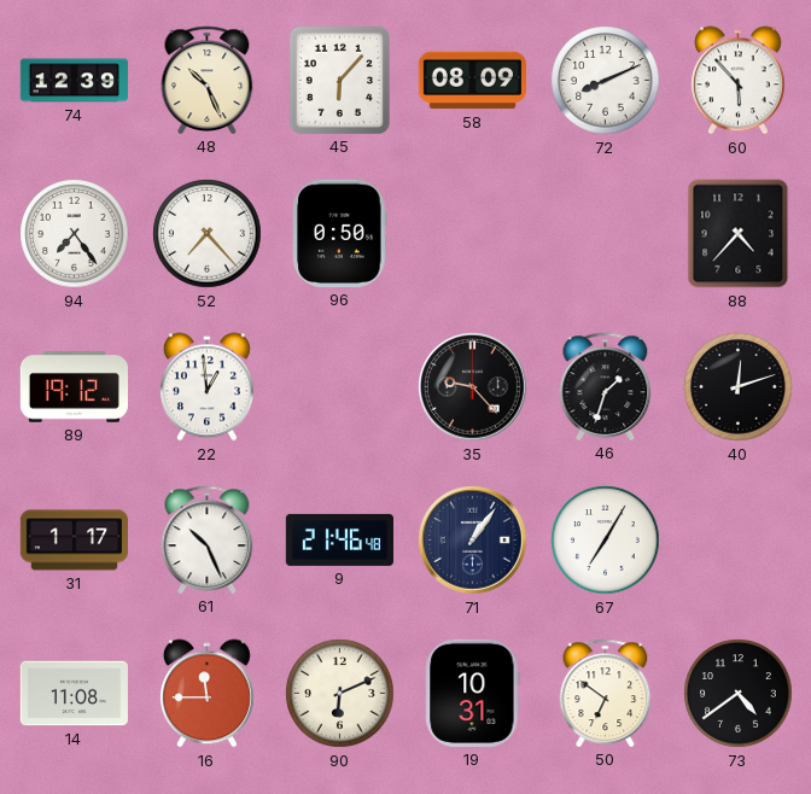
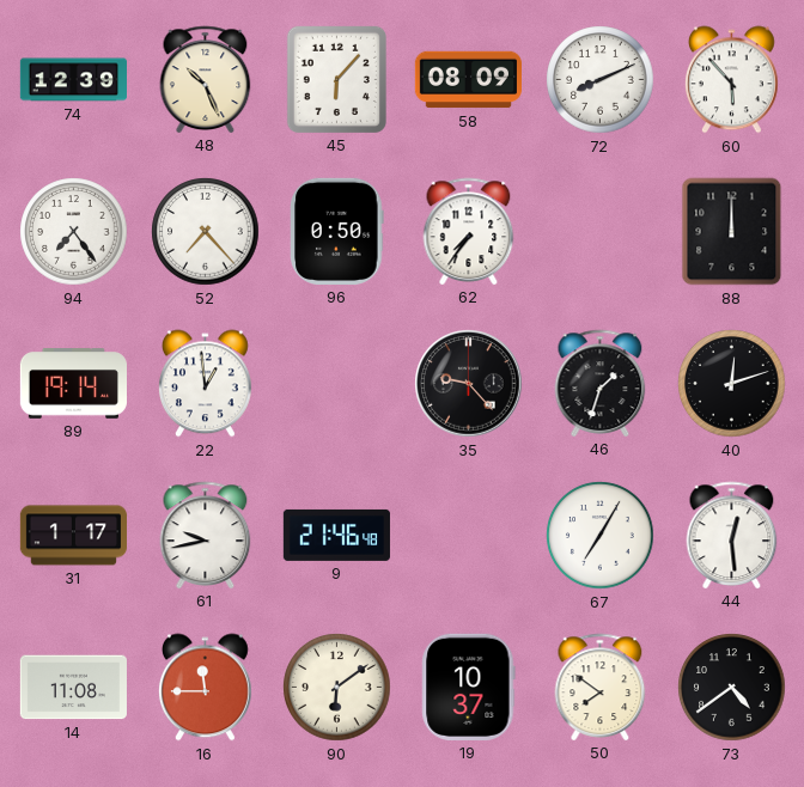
62: none -> 7:36 (469, 231)
88: 4:37 -> 12:00 (732, 232)
89: 19:12 -> 19:14 (73, 384)
61: 10:26 -> 9:43 (206, 535)
71: 1:06 -> none (473, 541)
44: none -> 12:29 (732, 535)
90: 6:11 -> 6:09 (337, 688)
19: 10:31 -> 10:37 (469, 687)
50: 6:51 -> 7:51 (601, 687)
